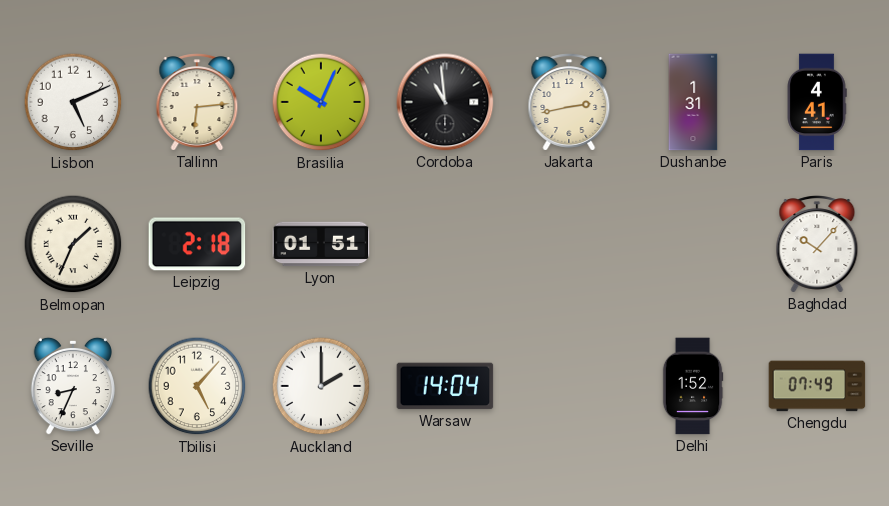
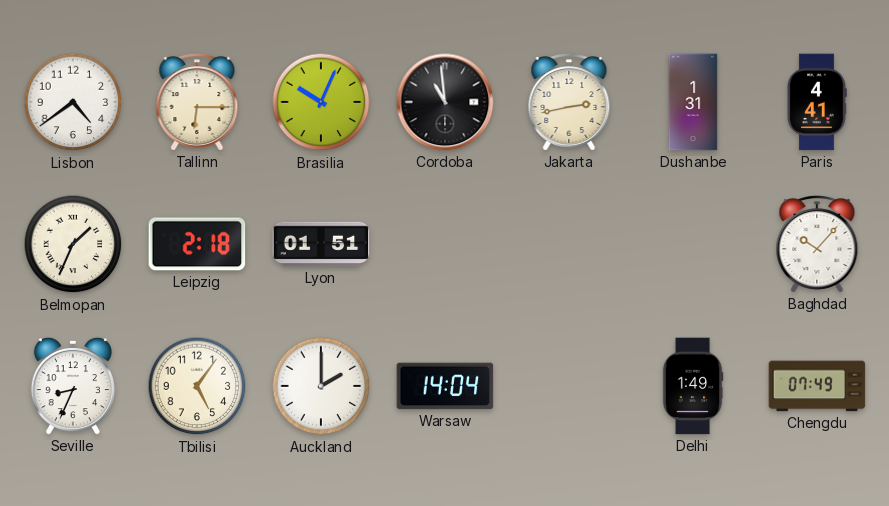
Lisbon: 5:11 -> 4:39 (73, 102)
Tallinn: 6:14 -> 6:15 (197, 102)
Tbilisi: 5:07 -> 5:06 (197, 386)
Delhi: 1:52 -> 1:49 (693, 386)
